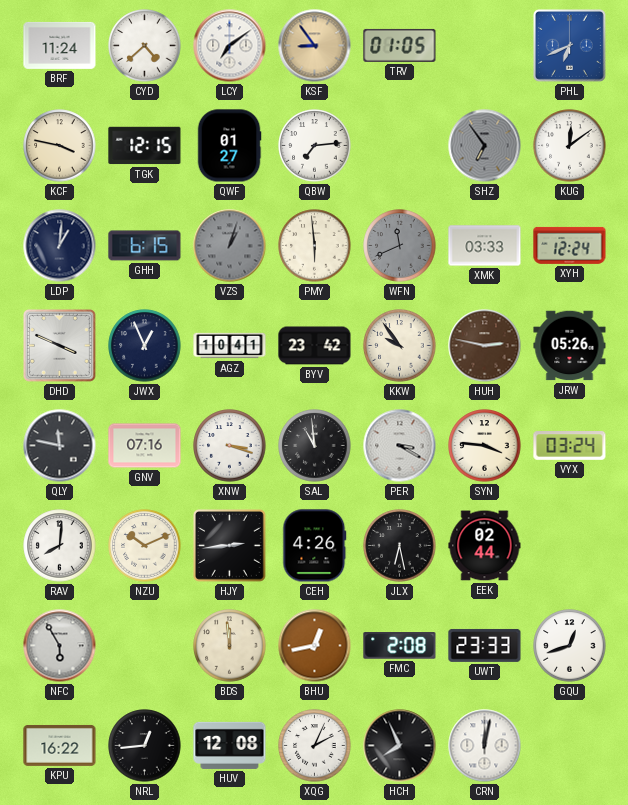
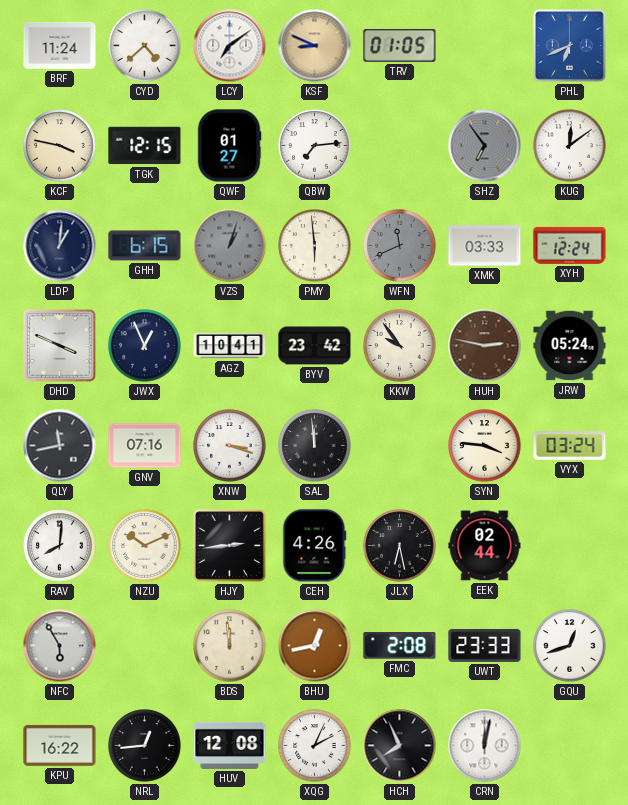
KSF: 8:54 -> 8:49 (315, 46)
JRW: 05:26 -> 05:24 (570, 346)
QLY: 11:47 -> 11:43 (60, 446)
SAL: 10:59 -> 11:59 (315, 446)
PER: 3:20 -> none (400, 446)
